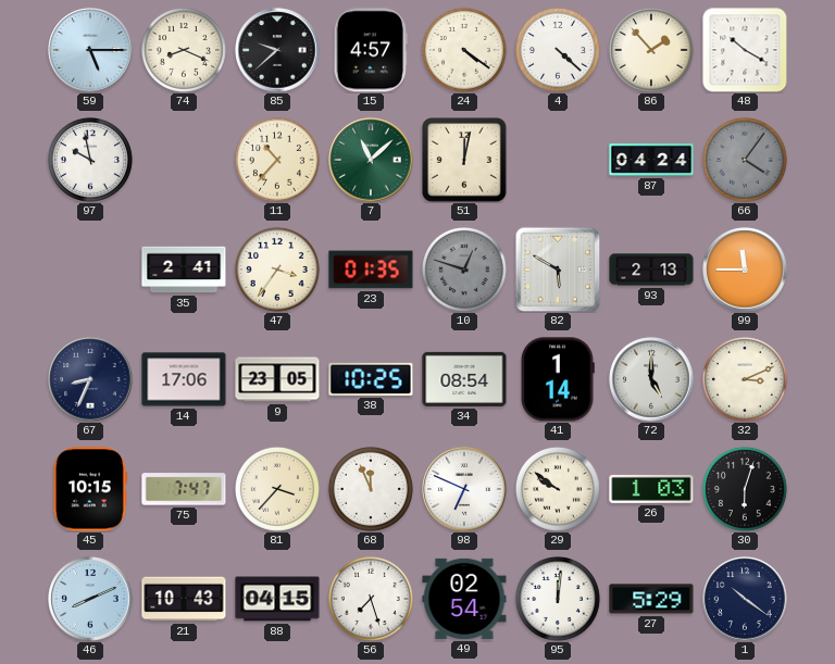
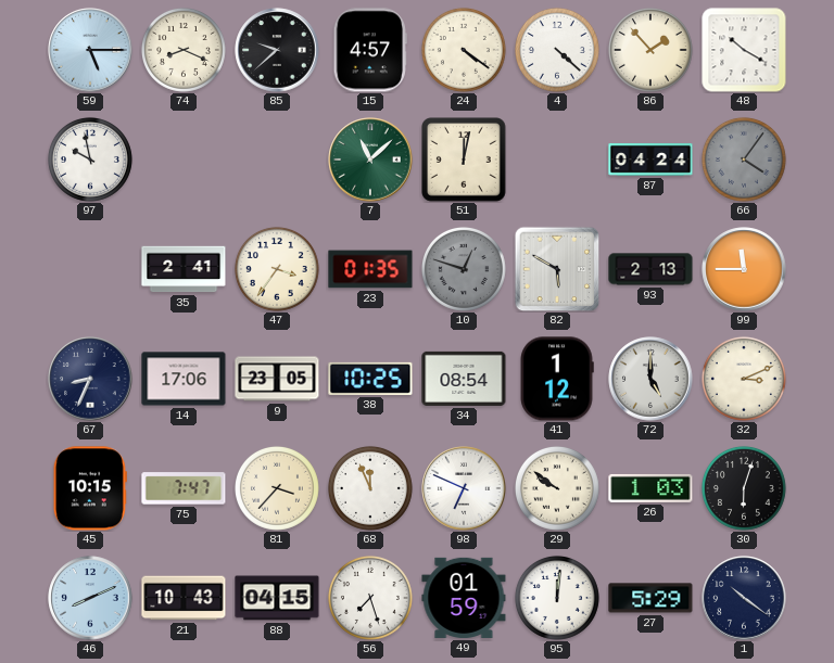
11: 10:37 -> none (277, 160)
41: 1:14 -> 1:12 (557, 379)
49: 02:54 -> 01:59 (464, 598)
